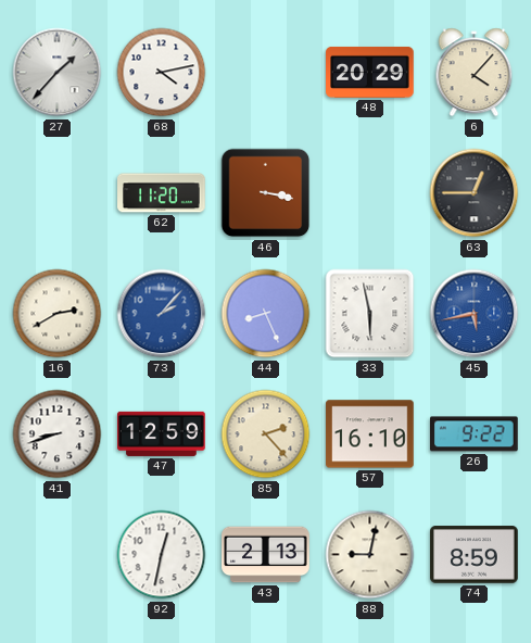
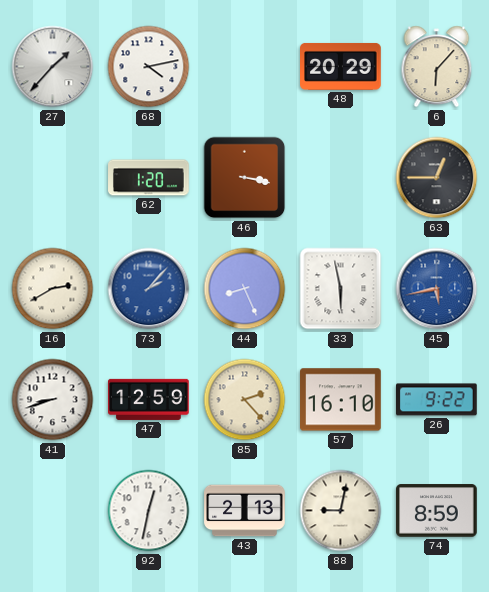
6: 4:07 -> 6:07 (437, 67)
62: 11:20 -> 1:20 (149, 178)
